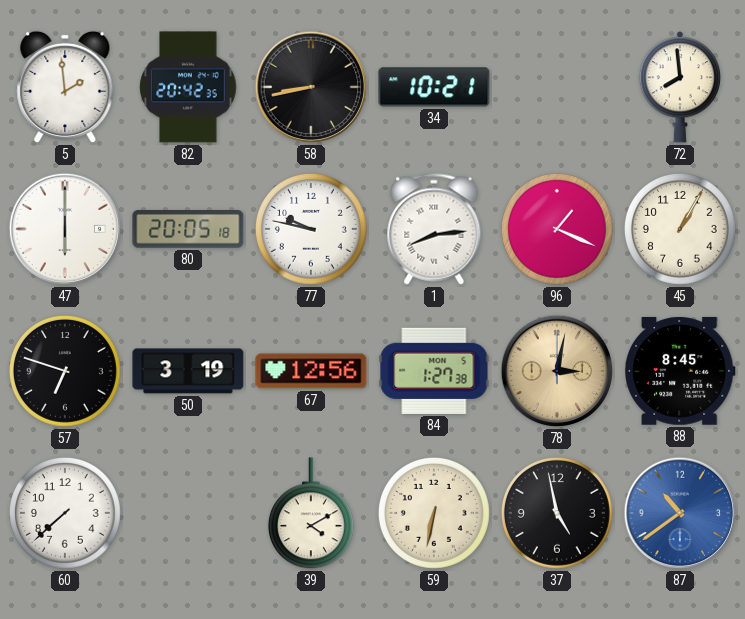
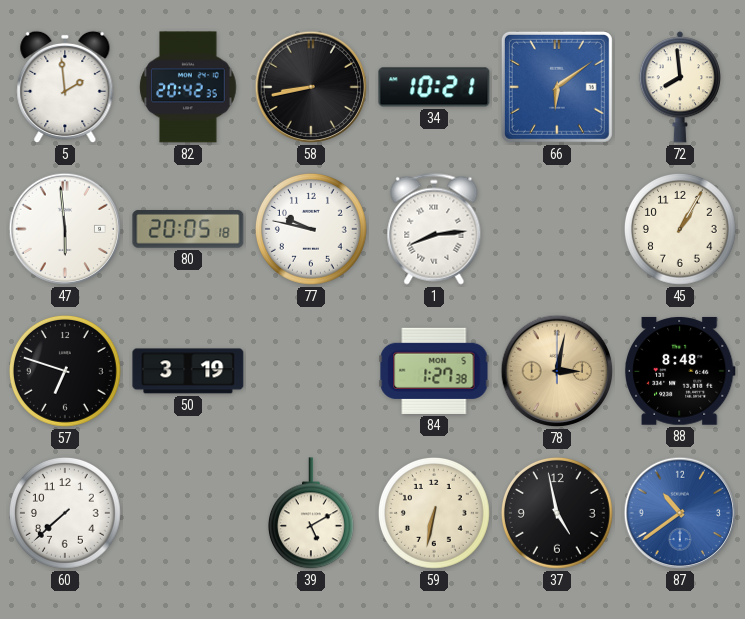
66: none -> 6:09 (557, 87)
47: 6:00 -> 5:59 (65, 229)
96: 1:19 -> none (557, 229)
67: 12:56 -> none (311, 371)
88: 8:45 -> 8:48 (680, 371)
39: 4:10 -> 5:10 (311, 514)
